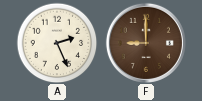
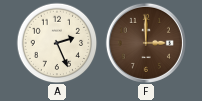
F: 9:00 -> 3:00 (146, 43)
